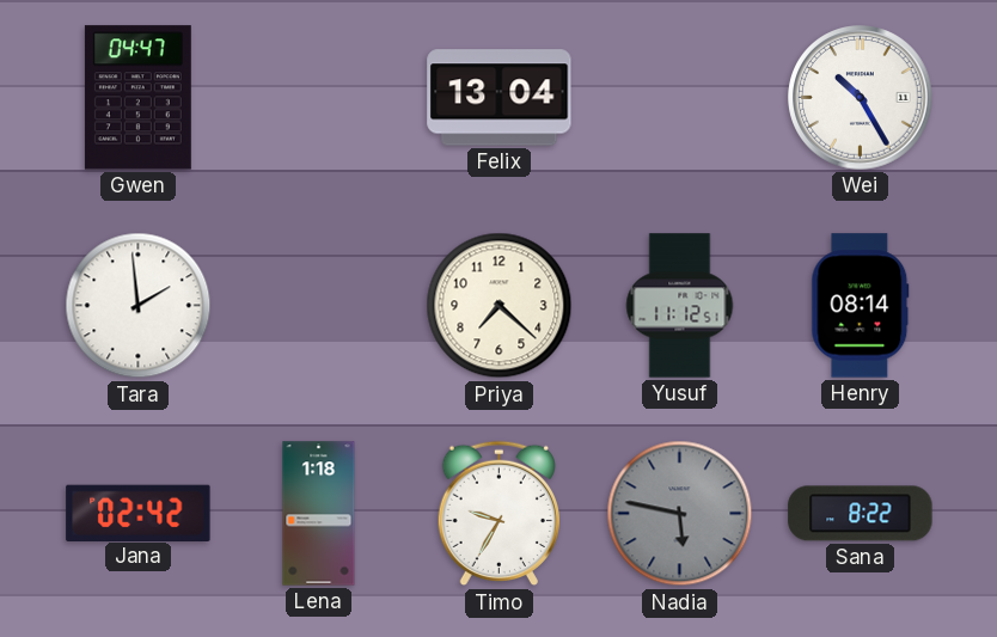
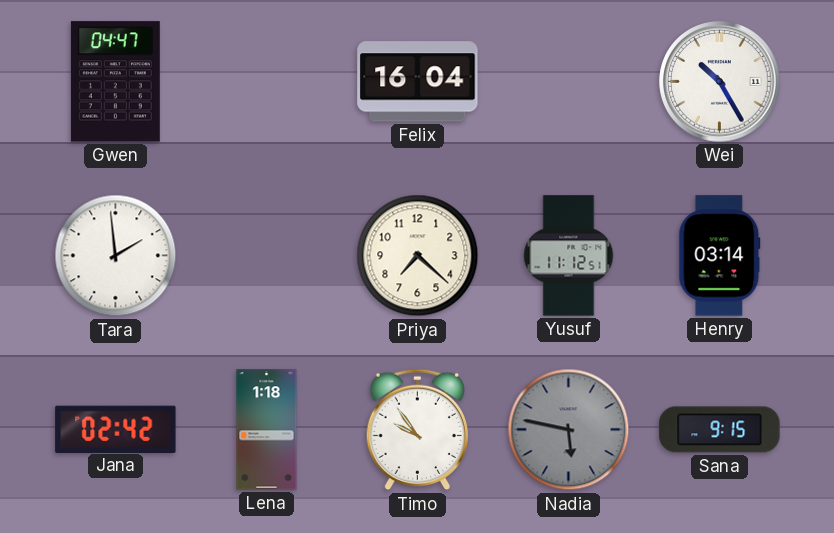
Felix: 13:04 -> 16:04 (418, 82)
Henry: 08:14 -> 03:14 (720, 256)
Timo: 9:35 -> 9:54 (417, 430)
Sana: 8:22 -> 9:15 (720, 430)
